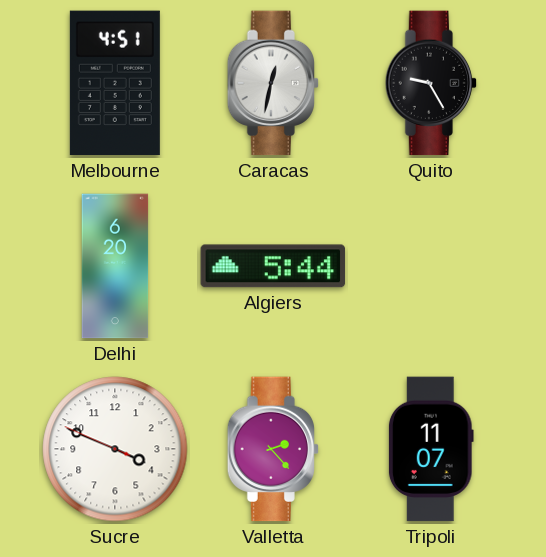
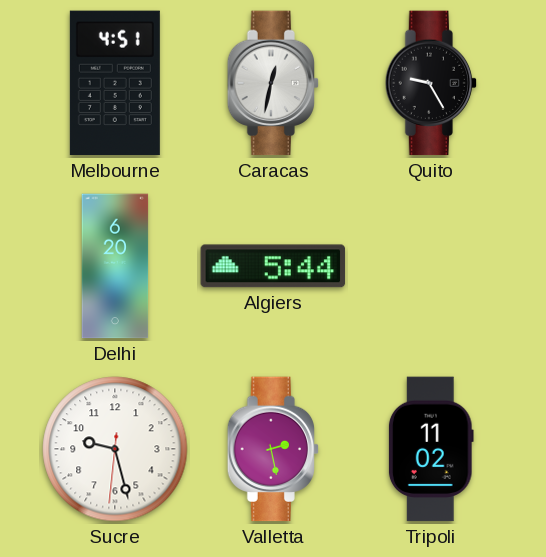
Sucre: 3:48 -> 9:27 (115, 449)
Valletta: 2:23 -> 2:28 (273, 449)
Tripoli: 11:07 -> 11:02 (431, 449)
